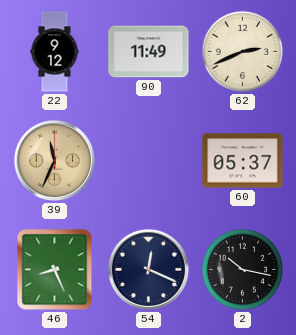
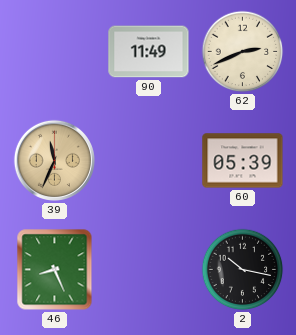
22: 9:12 -> none (55, 52)
60: 05:37 -> 05:39 (243, 161)
54: 12:19 -> none (148, 269)
